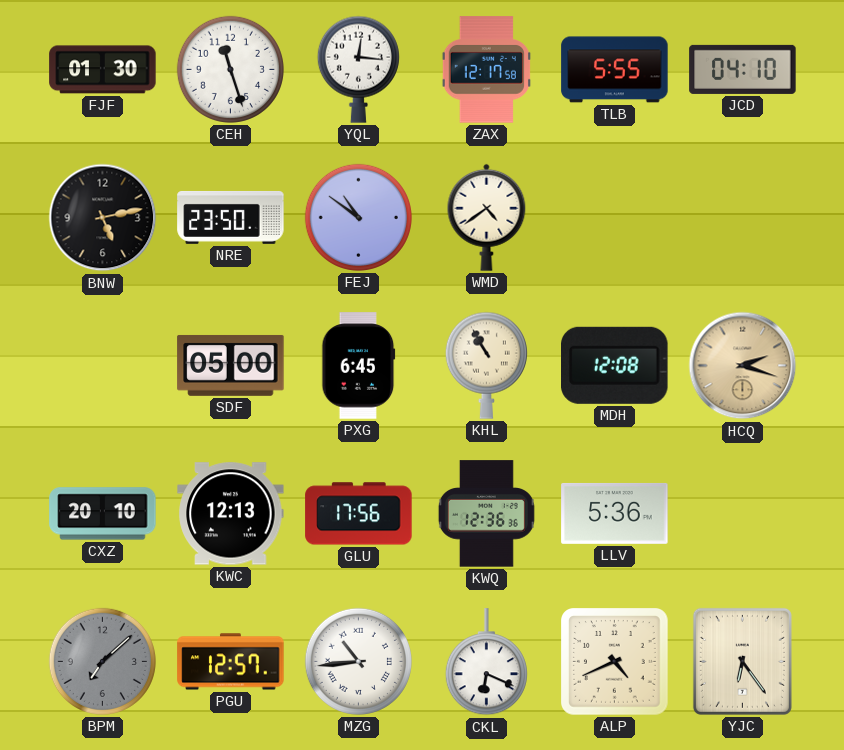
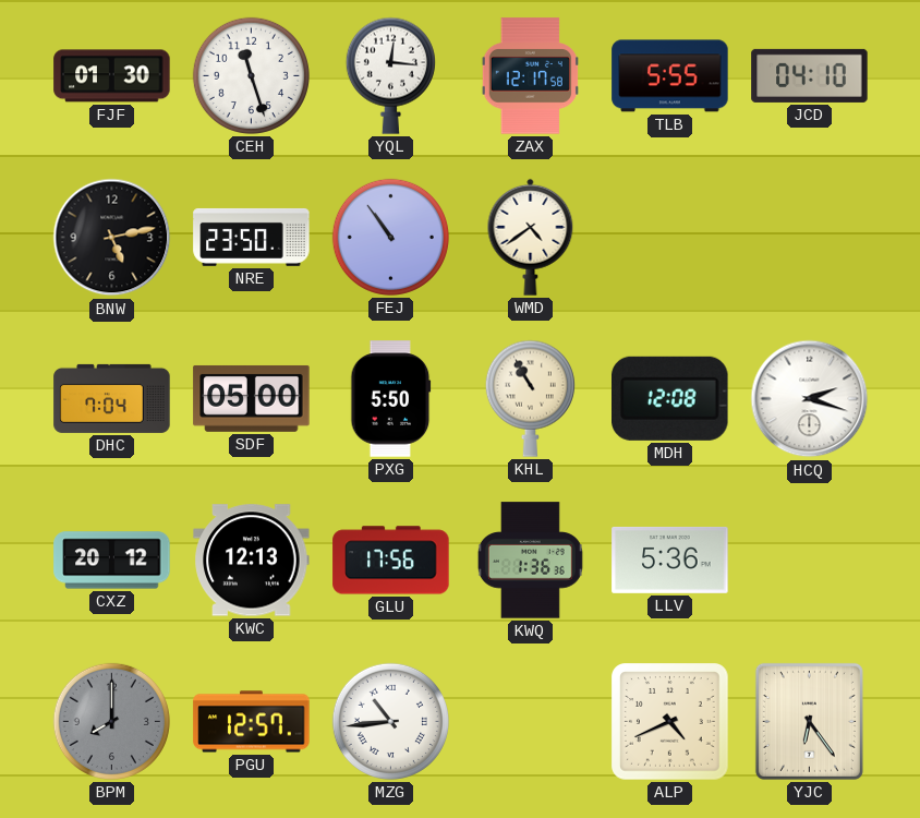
FEJ: 10:51 -> 10:54 (390, 237)
DHC: none -> 7:04 (112, 398)
PXG: 6:45 -> 5:50 (391, 399)
HCQ dial: champagne -> white (810, 399)
CXZ: 20:10 -> 20:12 (112, 561)
KWQ: 12:36 -> 1:36 (530, 561)
BPM: 7:08 -> 8:00 (111, 721)
CKL: 6:19 -> none (486, 662)
